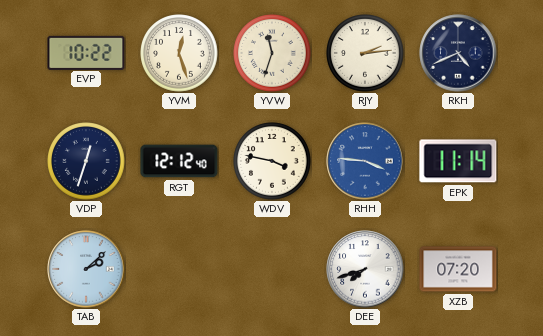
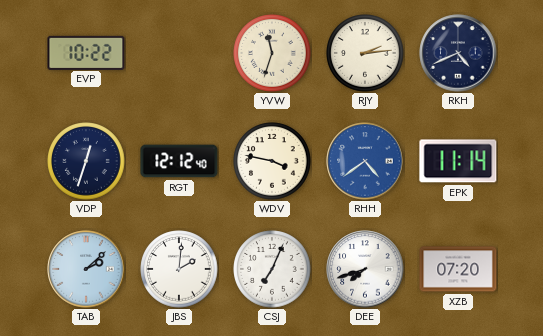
YVM: 12:27 -> none (179, 53)
RHH: 3:46 -> 4:39 (365, 161)
JBS: none -> 2:01 (179, 269)
CSJ: none -> 7:04 (272, 269)
